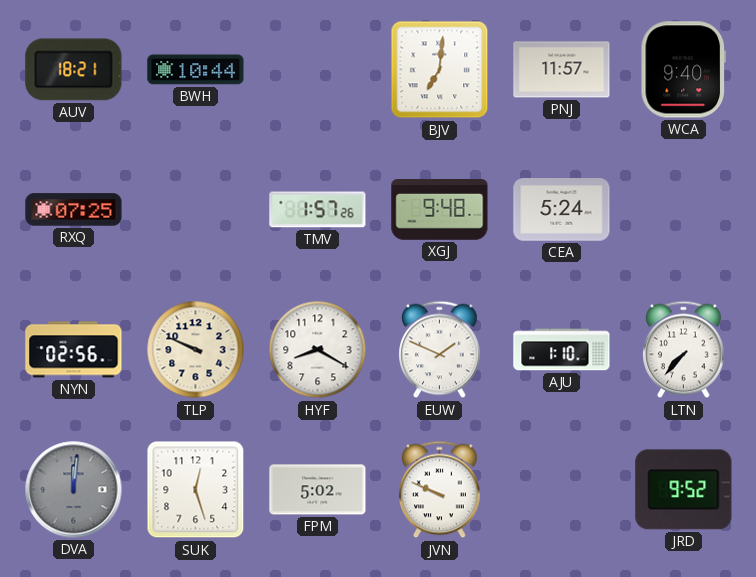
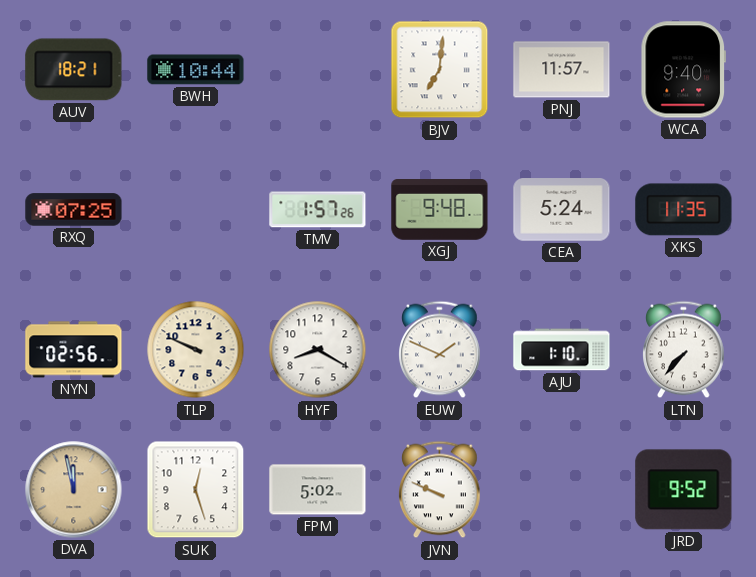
XKS: none -> 11:35 (684, 210)
DVA: 12:01 -> 11:58 (74, 490)
DVA dial: grey -> champagne (74, 490)
